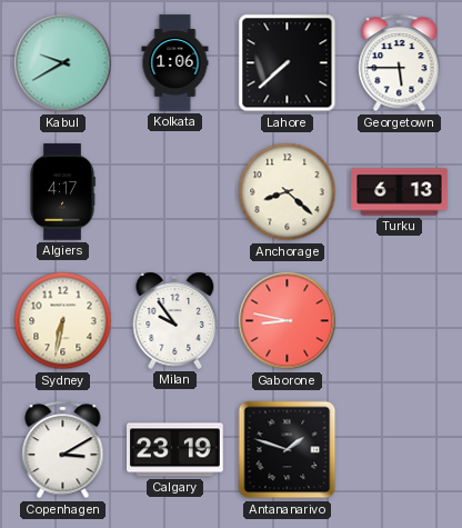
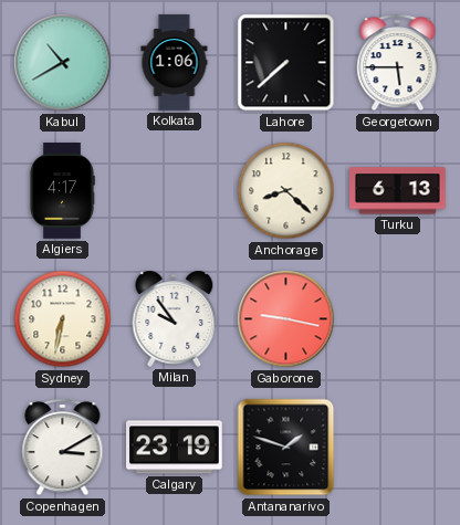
Kabul: 9:40 -> 10:40 (63, 63)
Gaborone: 8:47 -> 9:17 (286, 319)
